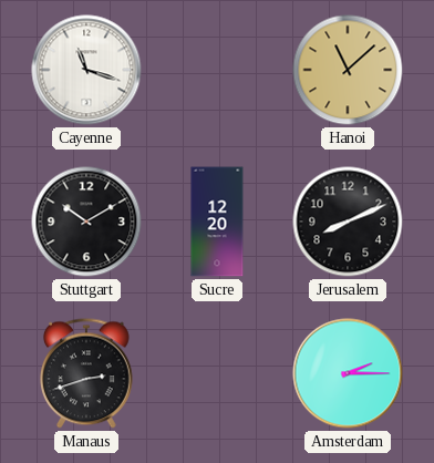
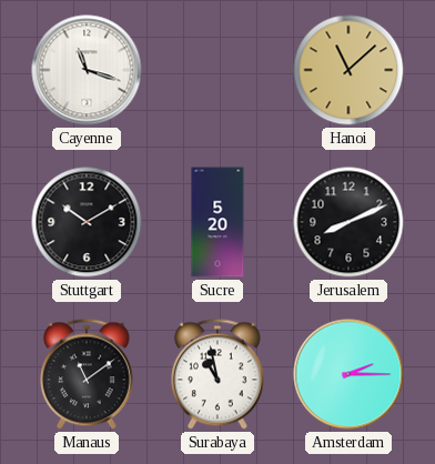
Sucre: 12:20 -> 5:20 (217, 222)
Manaus: 2:42 -> 11:09 (88, 374)
Surabaya: none -> 10:58 (219, 374)
